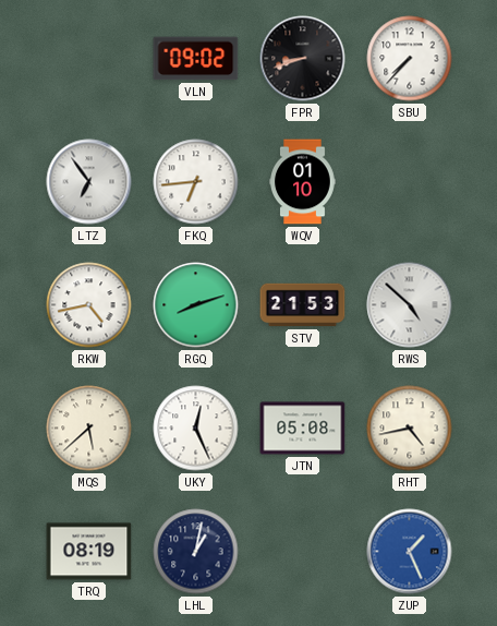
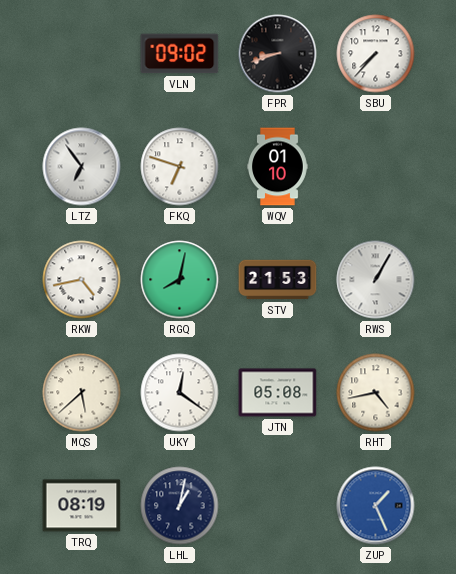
FKQ: 6:44 -> 6:48 (180, 167)
RGQ: 8:12 -> 8:02 (180, 280)
RWS: 4:52 -> 1:05 (376, 280)
UKY: 12:26 -> 12:21 (180, 393)
